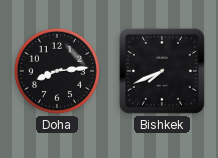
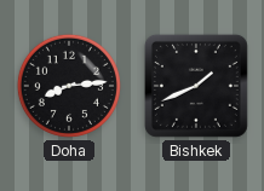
Bishkek: 7:41 -> 1:41 (196, 86)
